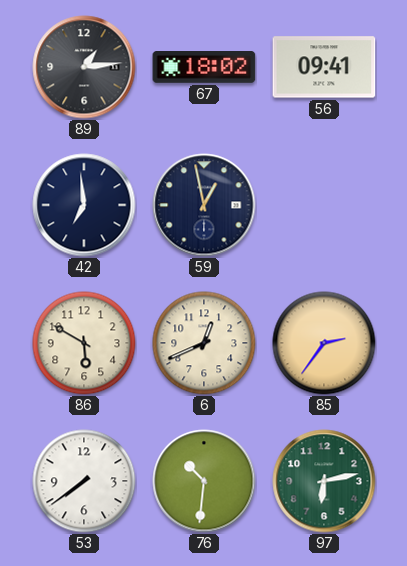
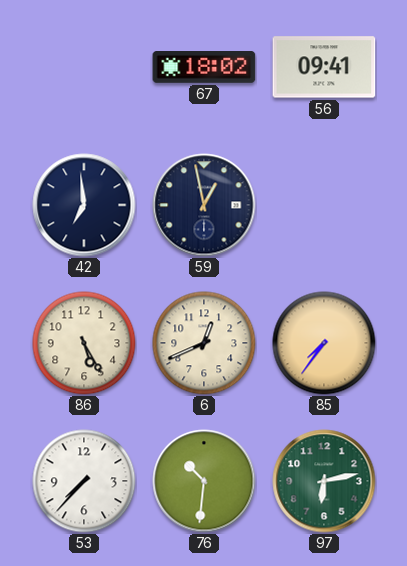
89: 1:14 -> none (84, 67)
86: 5:50 -> 5:25 (84, 343)
85: 2:36 -> 7:36 (324, 343)
53: 7:39 -> 7:37 (84, 481)
